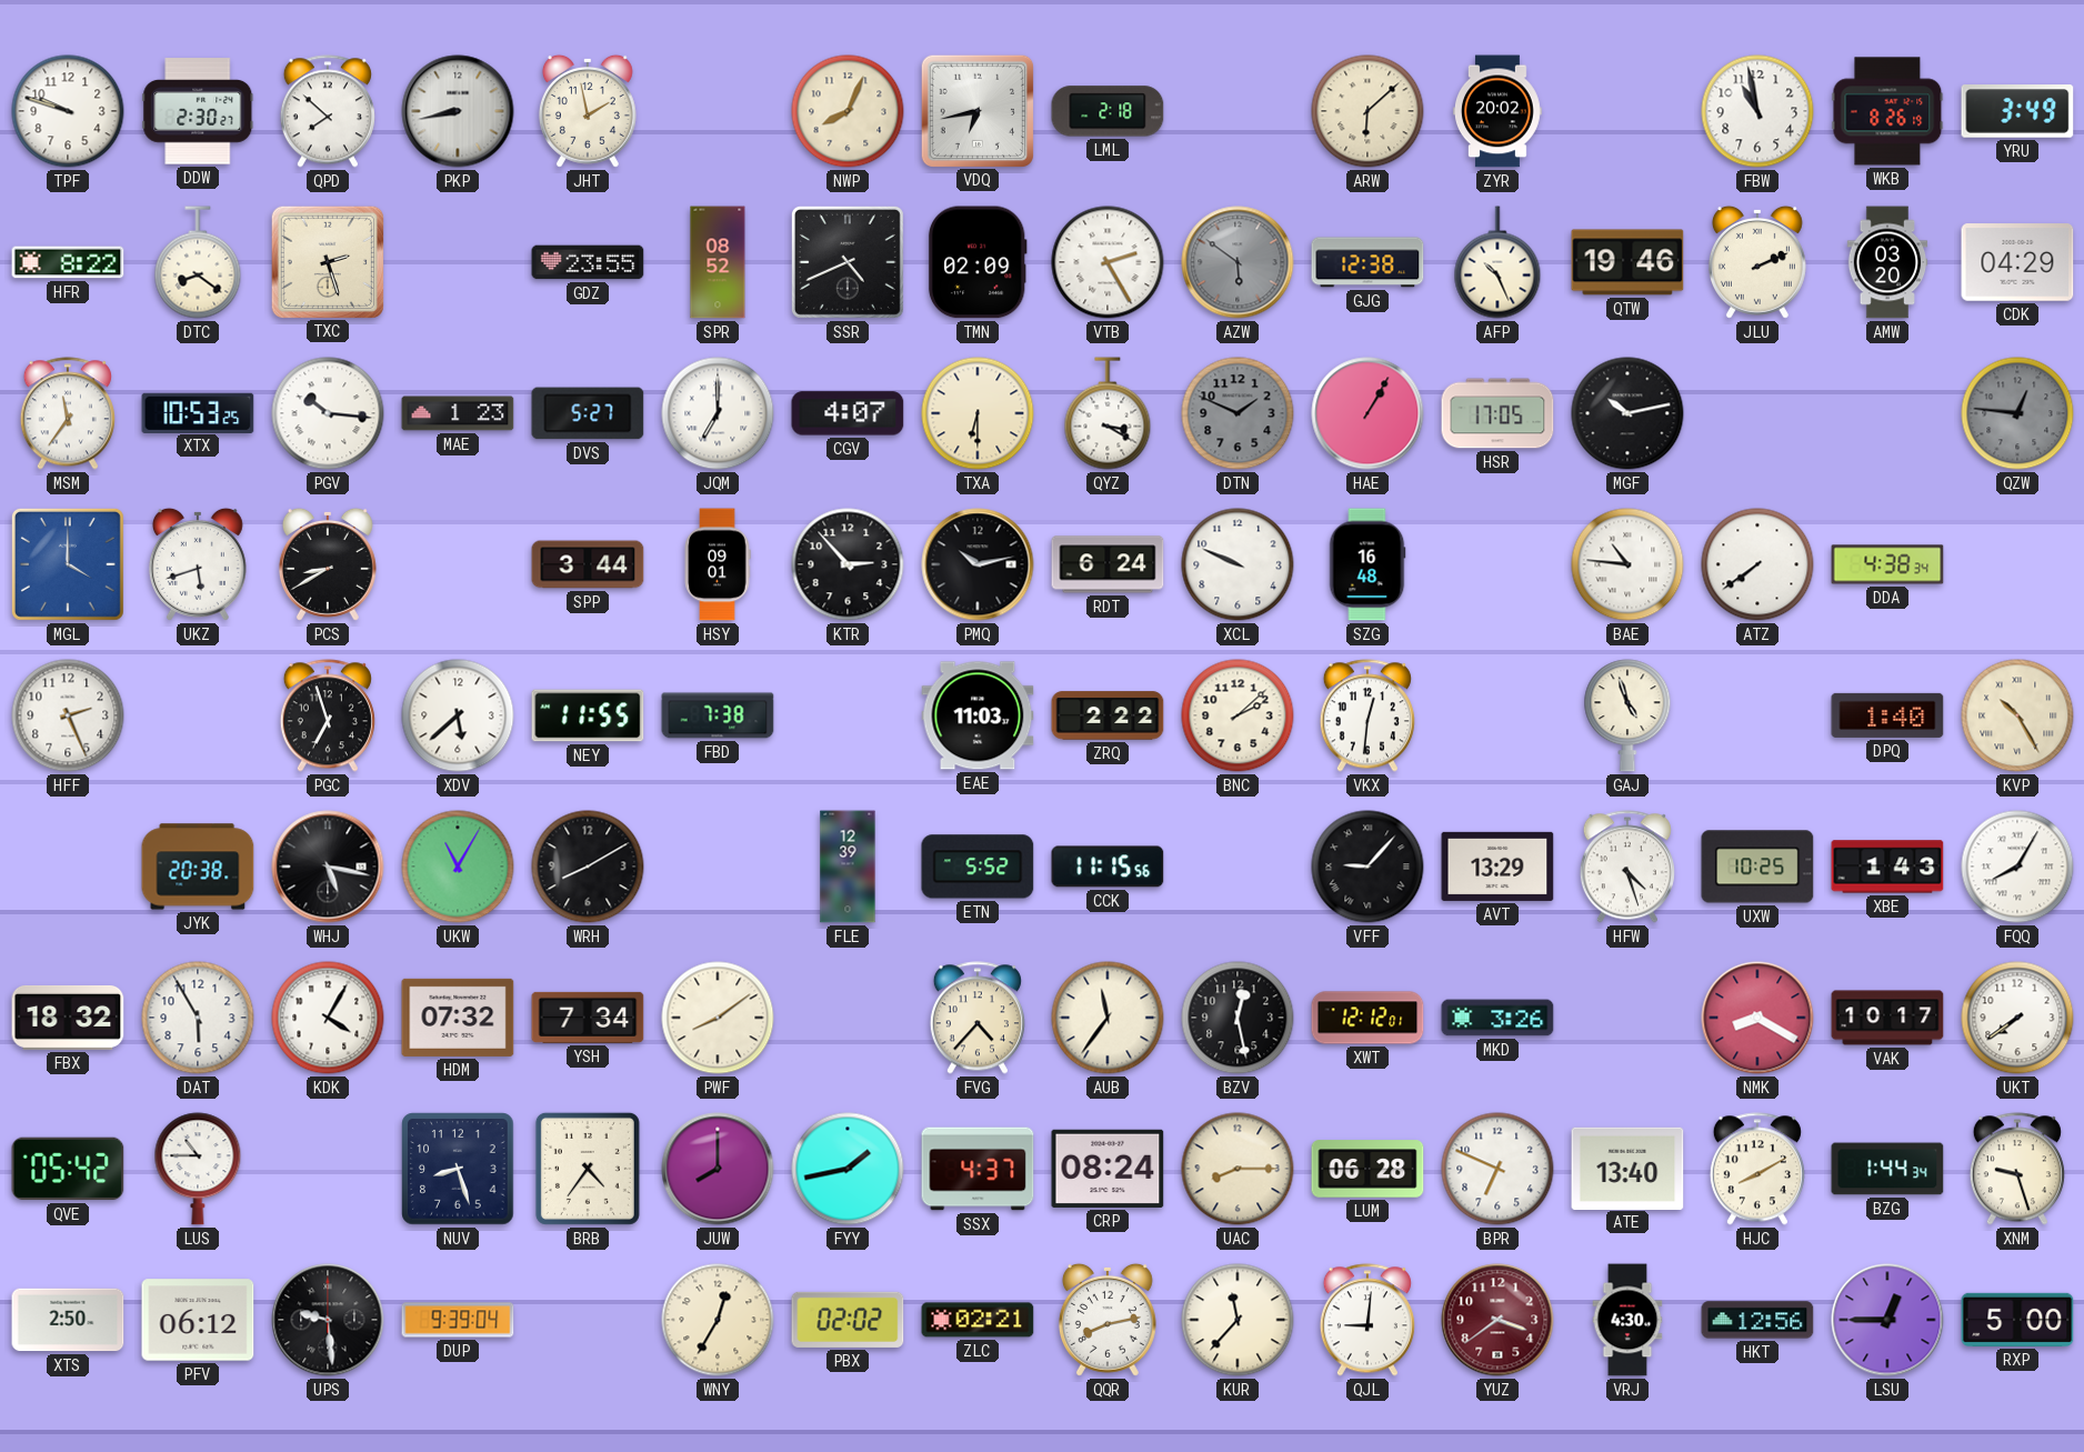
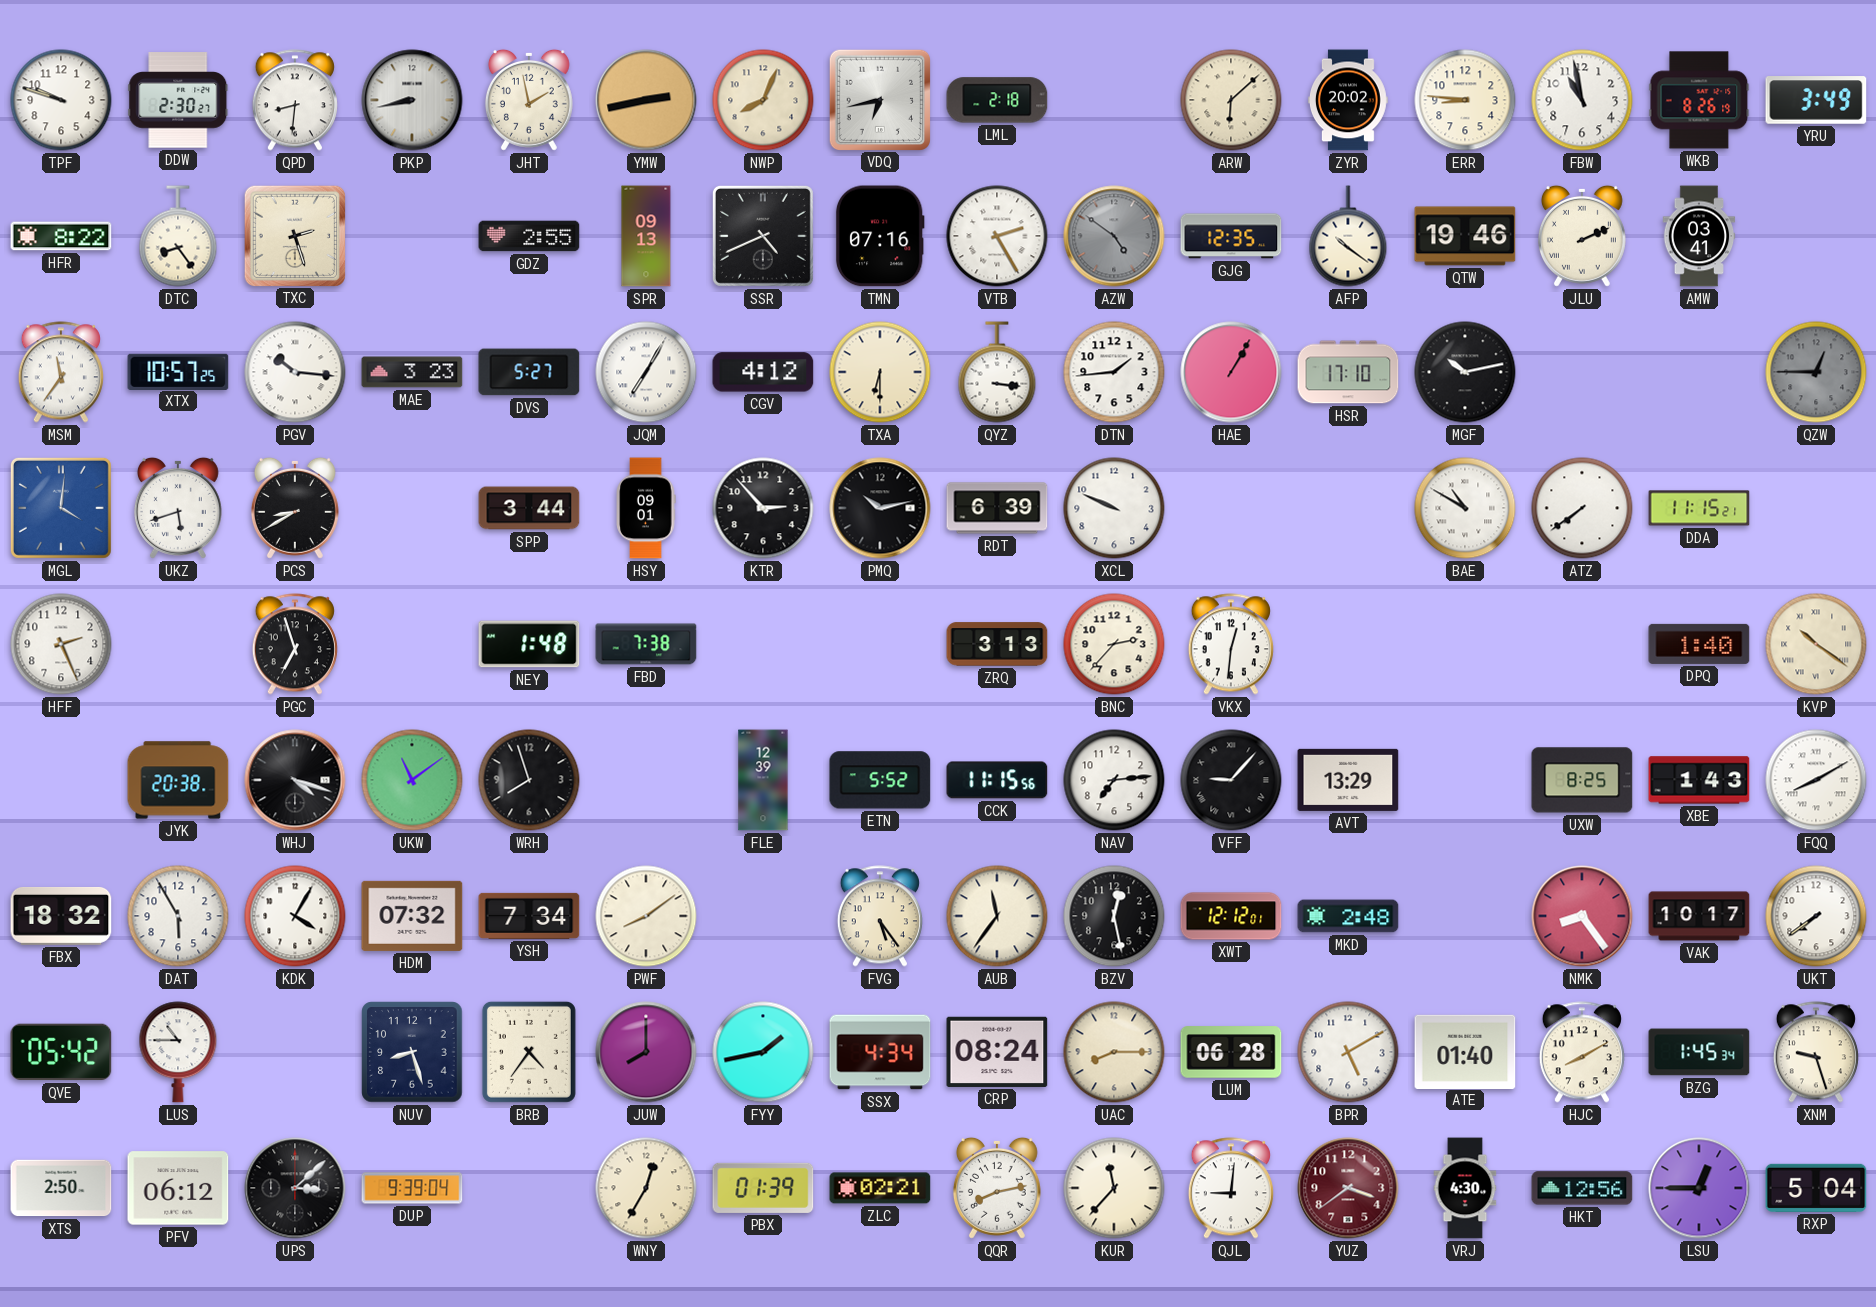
QPD: 7:52 -> 8:31 (295, 100)
YMW: none -> 2:43 (646, 100)
ERR: none -> 8:46 (1465, 100)
DTC: 8:21 -> 8:24 (178, 236)
GDZ: 23:55 -> 2:55 (529, 236)
SPR: 08:52 -> 09:13 (646, 236)
TMN: 02:09 -> 07:16 (880, 236)
AZW: 5:51 -> 4:51 (1114, 236)
GJG: 12:38 -> 12:35 (1231, 236)
AFP: 10:26 -> 10:21 (1348, 236)
AMW: 03:20 -> 03:41 (1699, 236)
CDK: 04:29 -> none (2017, 262)
XTX: 10:53 -> 10:57 (178, 371)
MAE: 1:23 -> 3:23 (412, 372)
JQM: 7:00 -> 7:05 (646, 372)
CGV: 4:07 -> 4:12 (763, 372)
QYZ: 3:20 -> 3:16 (997, 372)
DTN: 1:49 -> 1:44 (1114, 372)
DTN dial: grey -> white (1114, 372)
HSR: 17:05 -> 17:10 (1348, 372)
QZW: 12:46 -> 12:45 (1816, 372)
MGL: 4:00 -> 4:01 (61, 508)
RDT: 6:24 -> 6:39 (997, 508)
SZG: 16:48 -> none (1367, 564)
BAE: 10:46 -> 10:50 (1465, 508)
DDA: 4:38 -> 11:15 (1699, 508)
XDV: 5:38 -> none (458, 715)
NEY: 11:55 -> 1:48 (529, 644)
EAE: 11:03 -> none (978, 715)
ZRQ: 2:22 -> 3:13 (997, 644)
BNC: 2:08 -> 2:37 (1114, 644)
GAJ: 4:57 -> none (1627, 715)
KVP: 10:25 -> 10:21 (1816, 644)
WHJ: 5:17 -> 4:18 (295, 780)
UKW: 11:05 -> 11:09 (412, 780)
WRH: 8:10 -> 7:57 (529, 780)
NAV: none -> 7:14 (1114, 780)
HFW: 4:27 -> none (1627, 867)
UXW: 10:25 -> 8:25 (1582, 780)
FQQ: 8:05 -> 8:10 (1816, 780)
FVG: 4:37 -> 5:24 (880, 916)
MKD: 3:26 -> 2:48 (1348, 916)
NMK: 8:20 -> 8:24 (1582, 916)
SSX: 4:37 -> 4:34 (880, 1052)
BPR: 6:49 -> 5:10 (1348, 1052)
ATE: 13:40 -> 01:40 (1465, 1051)
BZG: 1:44 -> 1:45 (1699, 1052)
UPS: 9:29 -> 3:08 (295, 1188)
PBX: 02:02 -> 01:39 (763, 1188)
RXP: 5:00 -> 5:04 (1816, 1188)
